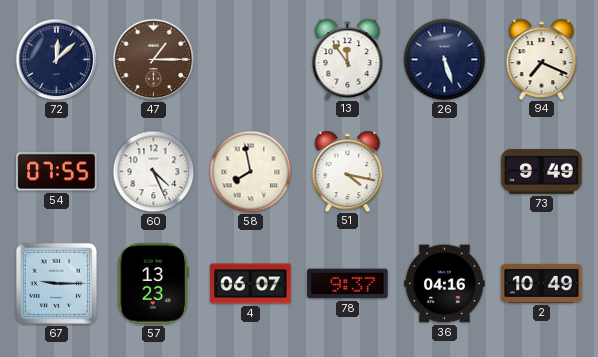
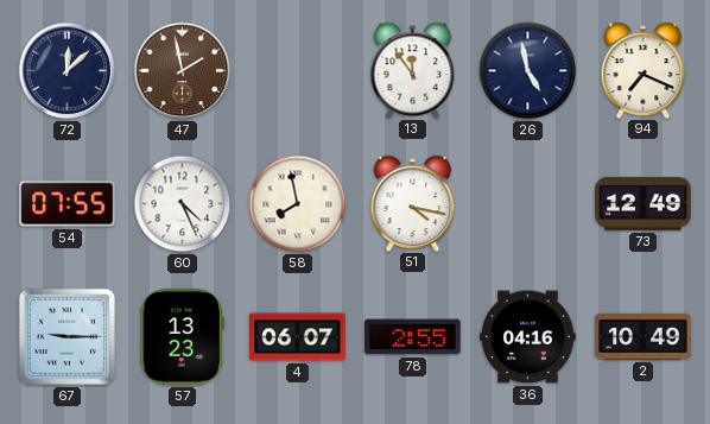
47: 1:15 -> 1:58 (183, 71)
26: 5:27 -> 4:58 (528, 71)
73: 9:49 -> 12:49 (644, 204)
78: 9:37 -> 2:55 (413, 337)
